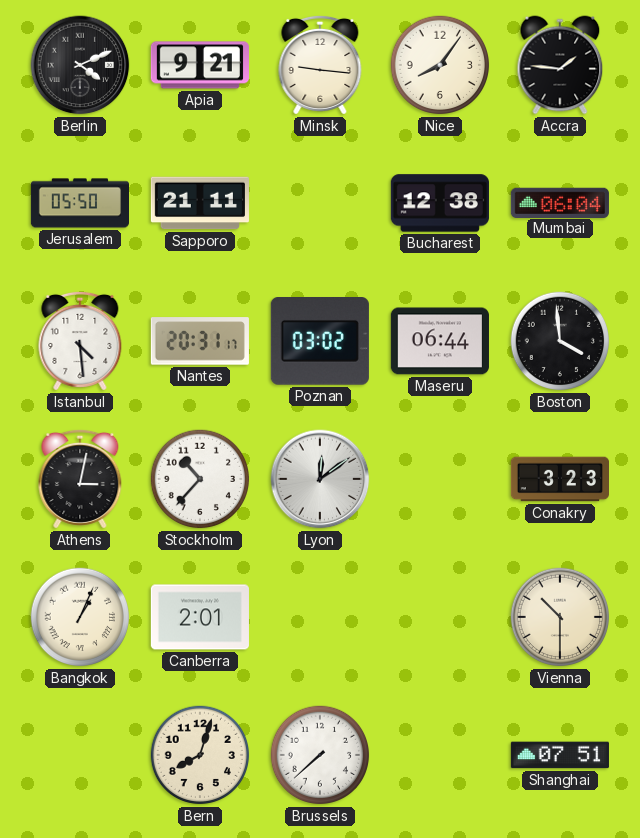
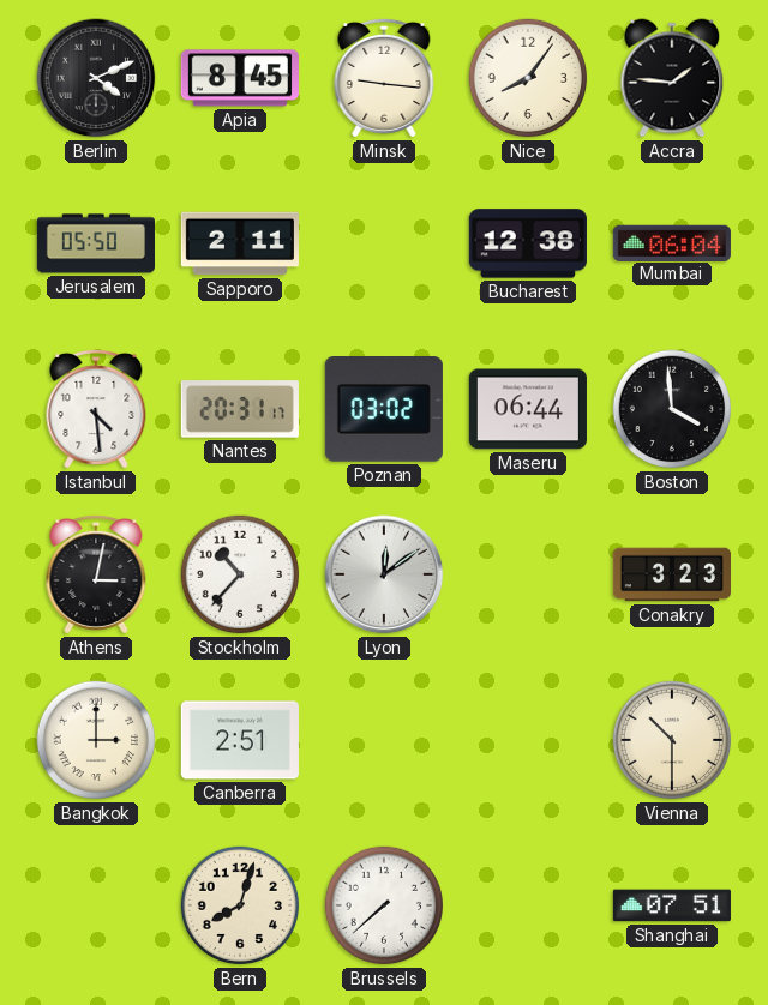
Apia: 9:21 -> 8:45 (240, 78)
Sapporo: 21:11 -> 2:11 (240, 243)
Bangkok: 1:04 -> 3:00 (96, 740)
Canberra: 2:01 -> 2:51 (240, 740)
